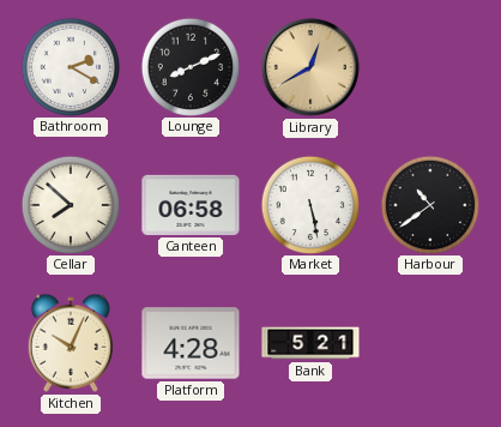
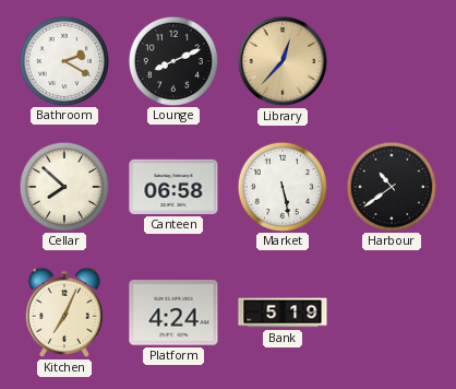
Library: 12:40 -> 12:37 (283, 61)
Kitchen: 10:04 -> 7:04 (64, 313)
Platform: 4:28 -> 4:24 (173, 313)
Bank: 5:21 -> 5:19 (283, 313)
